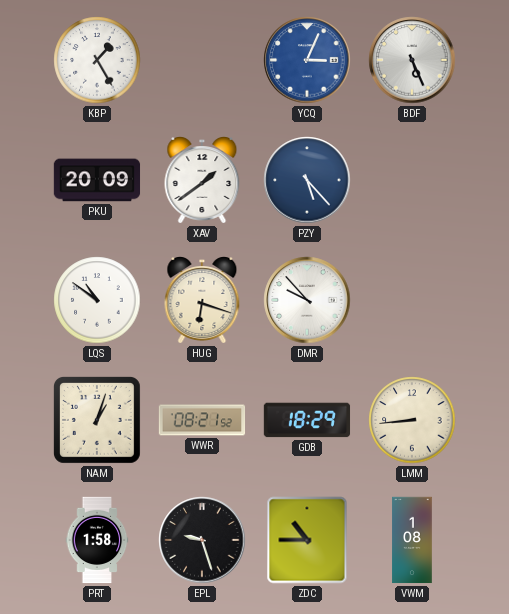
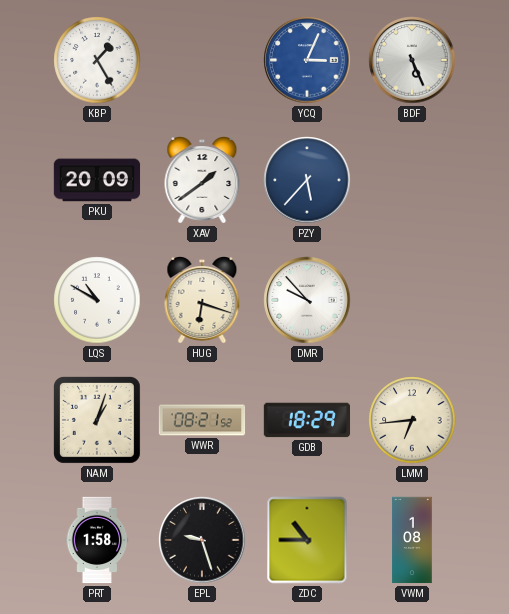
PZY: 5:23 -> 5:37 (307, 180)
LQS: 10:51 -> 10:50 (97, 300)
LMM: 8:44 -> 6:44 (412, 420)
